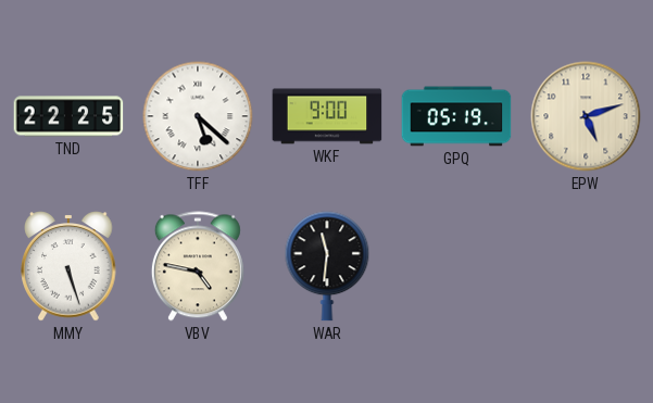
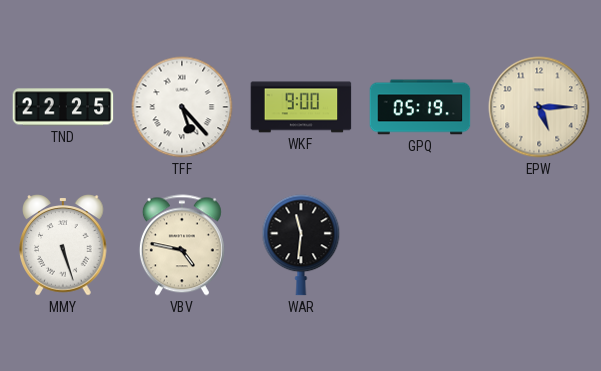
TFF: 5:22 -> 5:23 (182, 107)
EPW: 5:12 -> 5:15 (539, 107)
